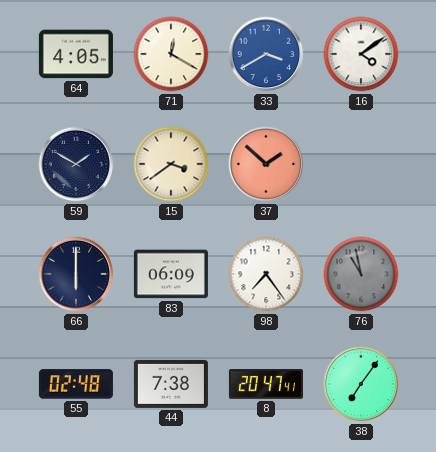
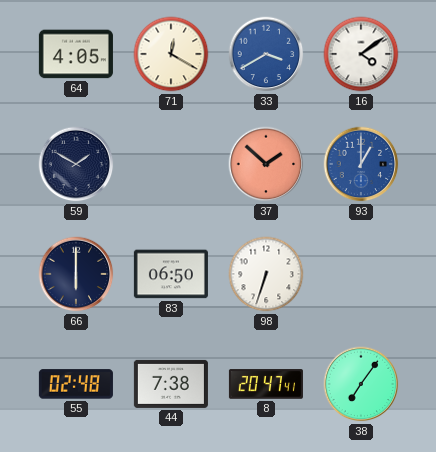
15: 3:39 -> none (171, 164)
93: none -> 1:00 (361, 164)
83: 06:09 -> 06:50 (171, 274)
98: 7:24 -> 6:33 (266, 274)
76: 10:58 -> none (361, 274)
